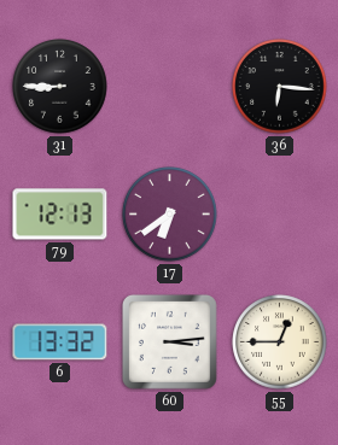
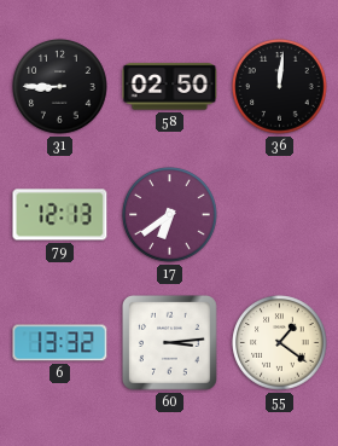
58: none -> 02:50 (170, 87)
36: 6:16 -> 12:01 (280, 87)
55: 12:45 -> 1:21 (280, 343)
